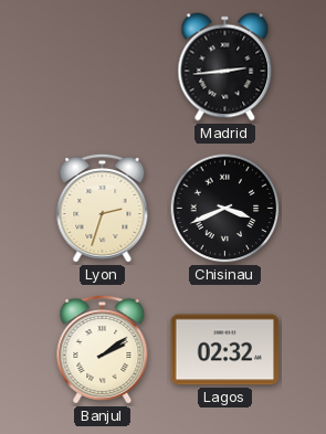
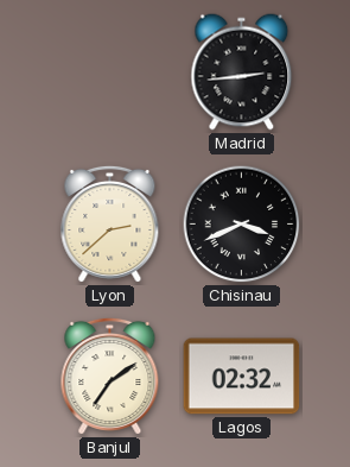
Lyon: 2:33 -> 2:38 (110, 223)
Banjul: 2:09 -> 7:09 (110, 376)
